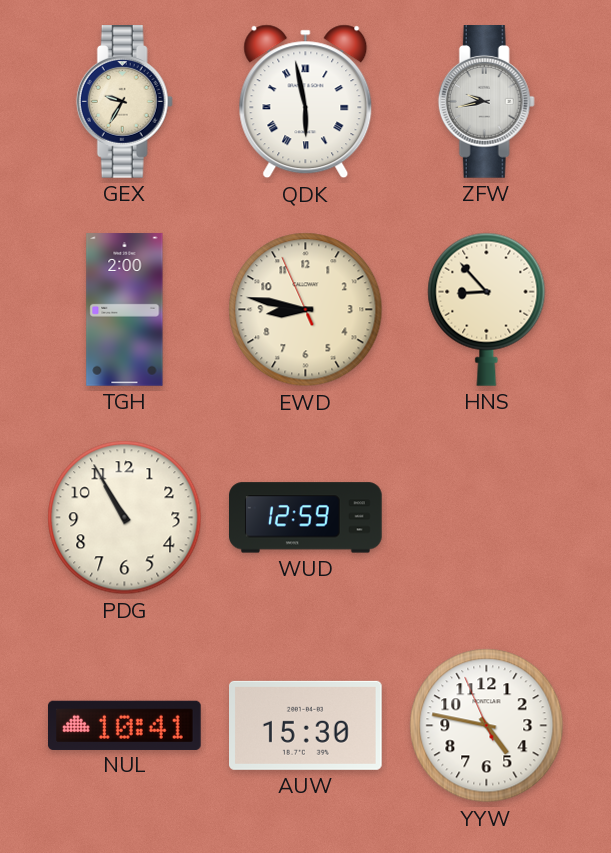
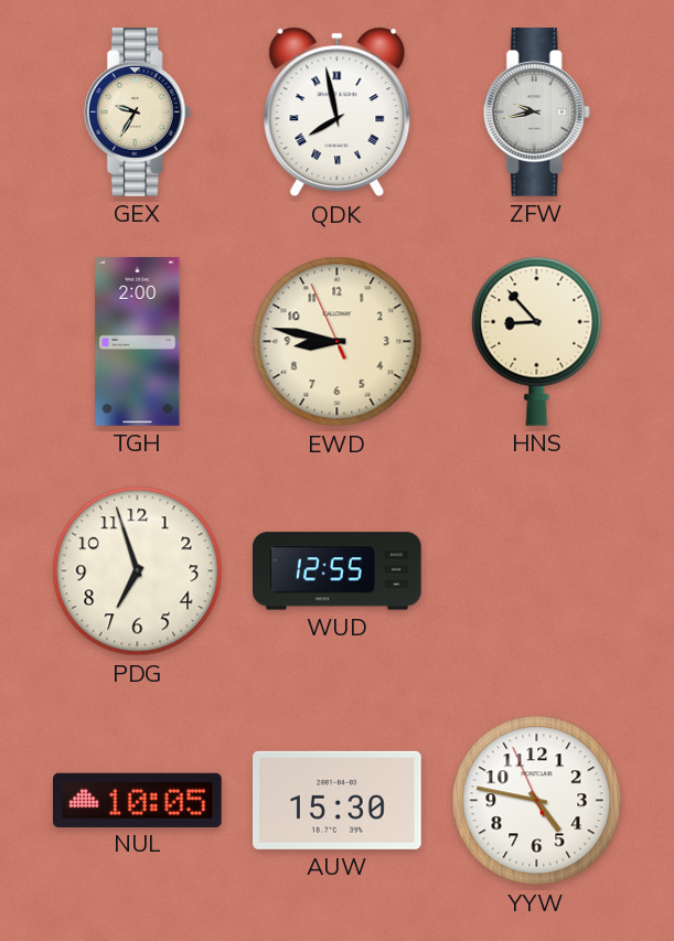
QDK: 5:58 -> 7:58 (338, 113)
PDG: 10:55 -> 6:57 (138, 571)
WUD: 12:59 -> 12:55 (338, 571)
NUL: 10:41 -> 10:05 (138, 800)
